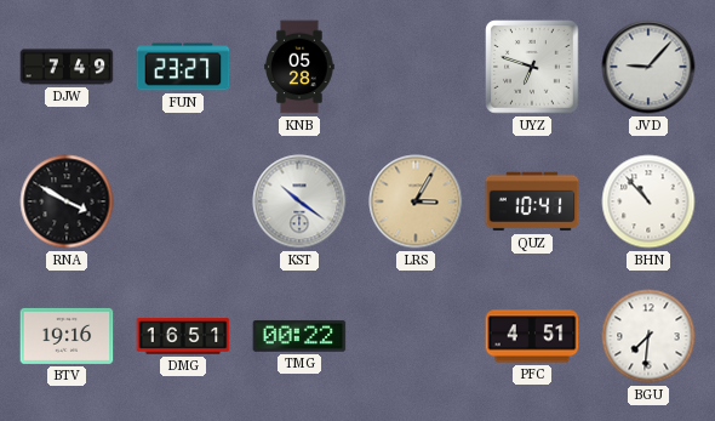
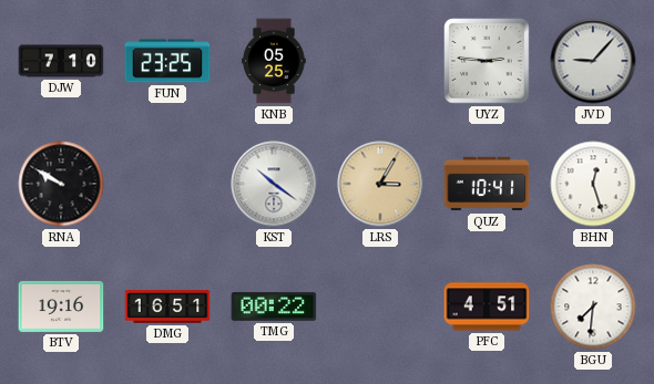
DJW: 7:49 -> 7:10 (61, 61)
FUN: 23:27 -> 23:25 (167, 61)
KNB: 05:28 -> 05:25 (274, 61)
UYZ: 6:48 -> 2:46 (487, 61)
RNA: 3:50 -> 9:50 (61, 184)
BHN: 10:53 -> 12:27 (593, 184)
